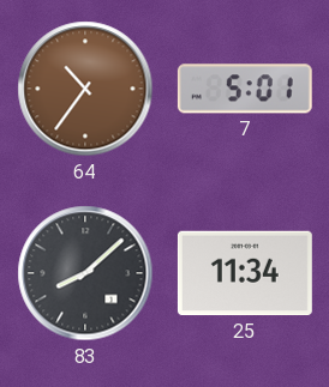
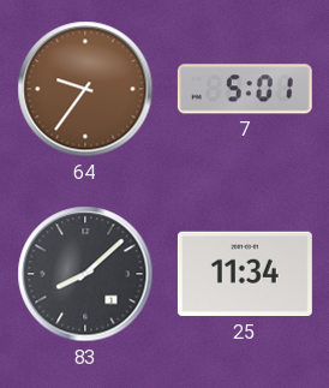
64: 10:36 -> 9:36 (85, 89)
